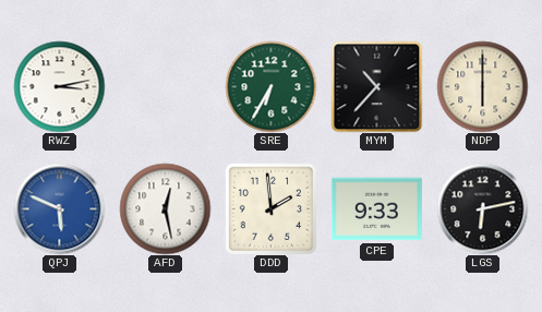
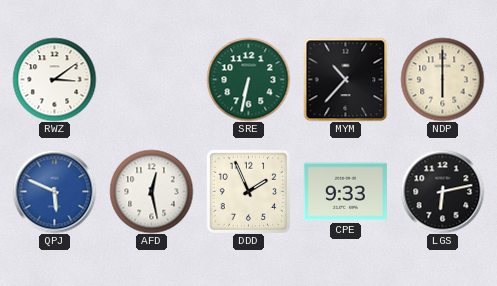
RWZ: 3:13 -> 3:09 (54, 79)
SRE: 6:35 -> 6:32 (248, 79)
DDD: 1:59 -> 1:56 (248, 191)
